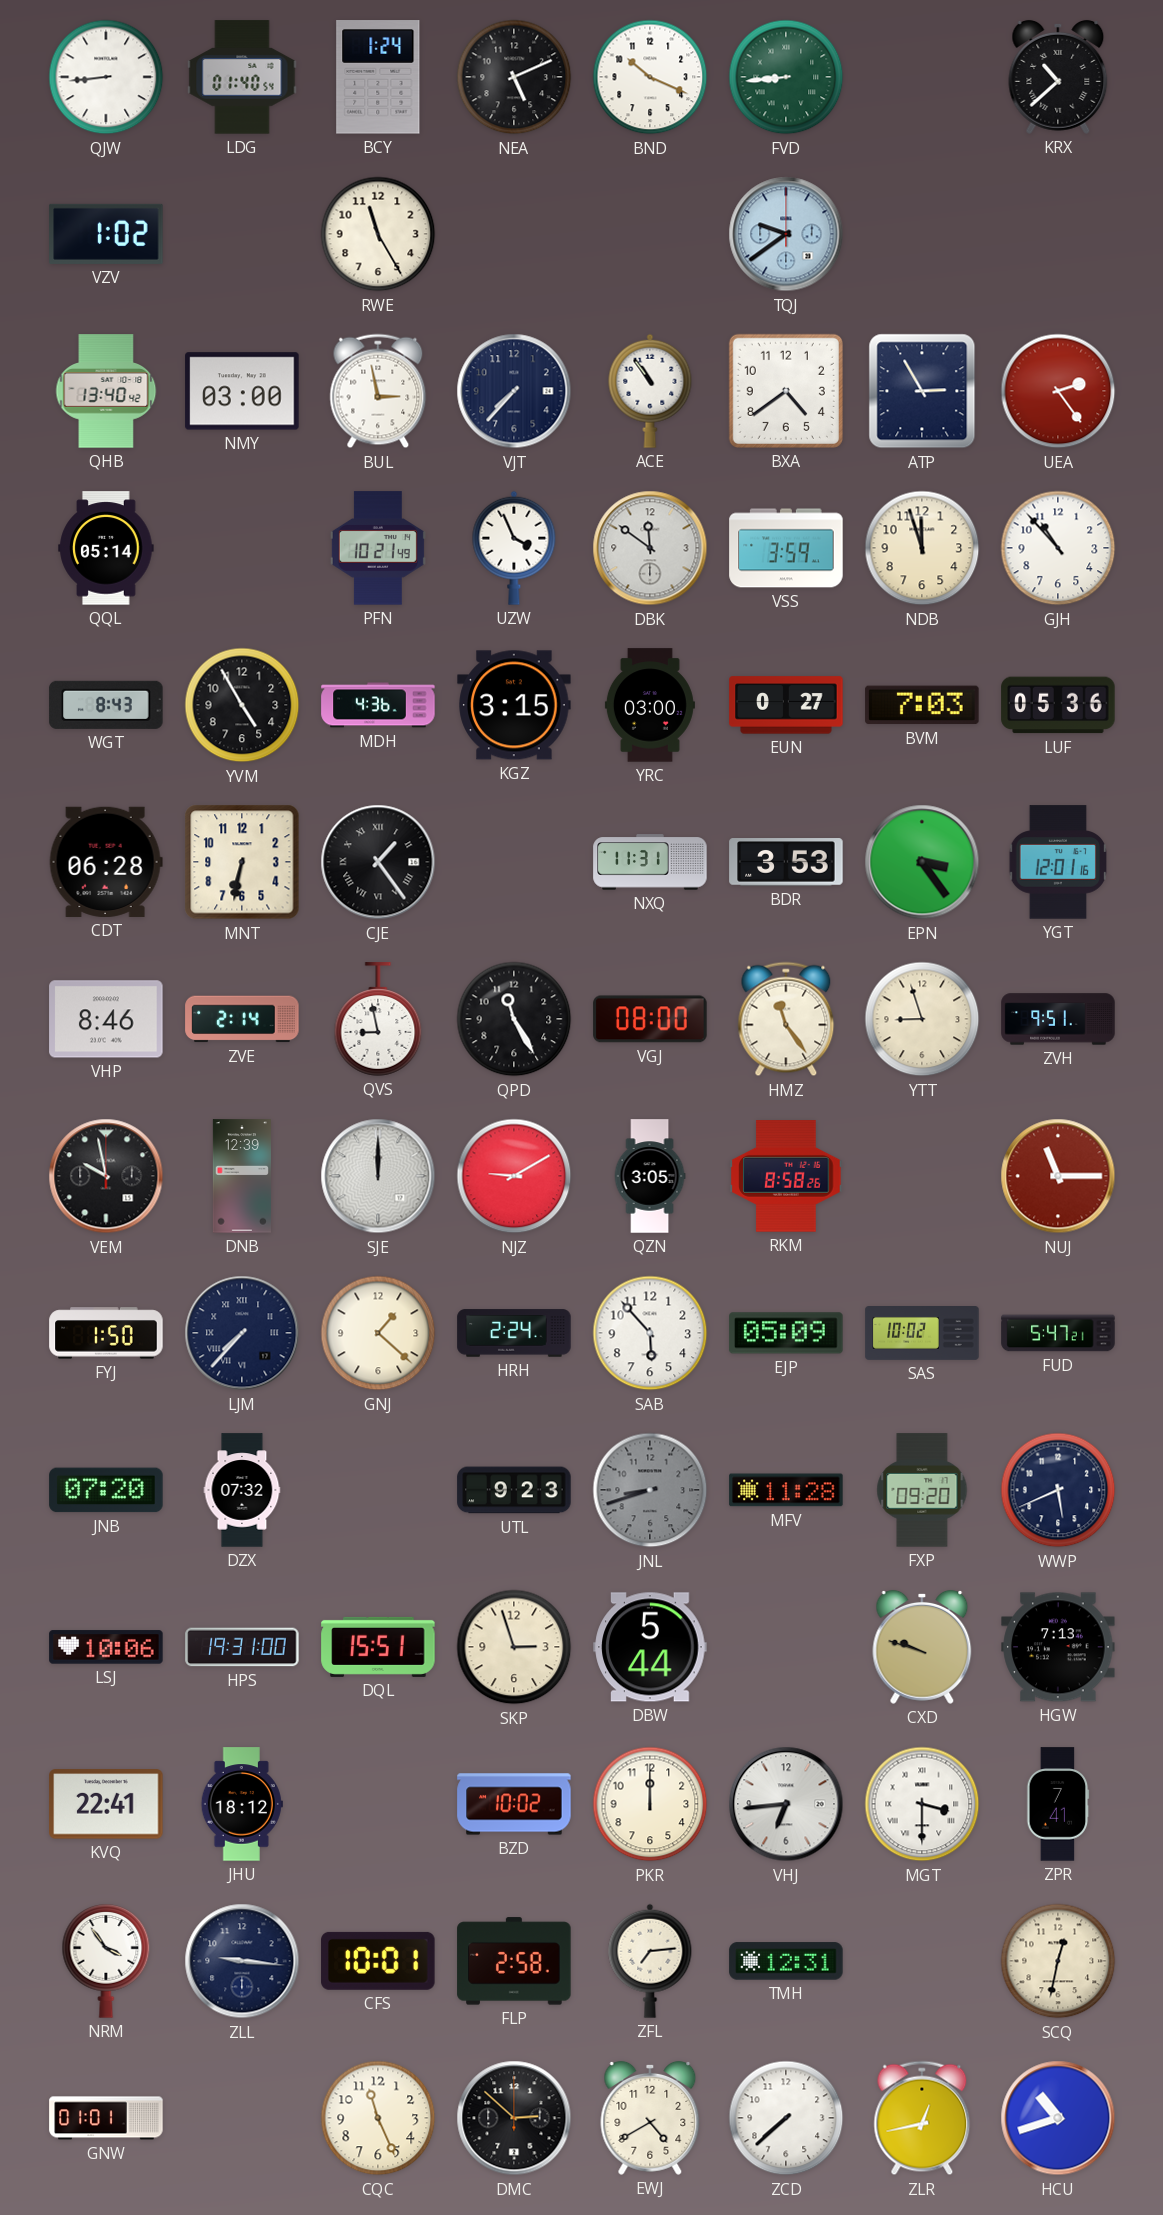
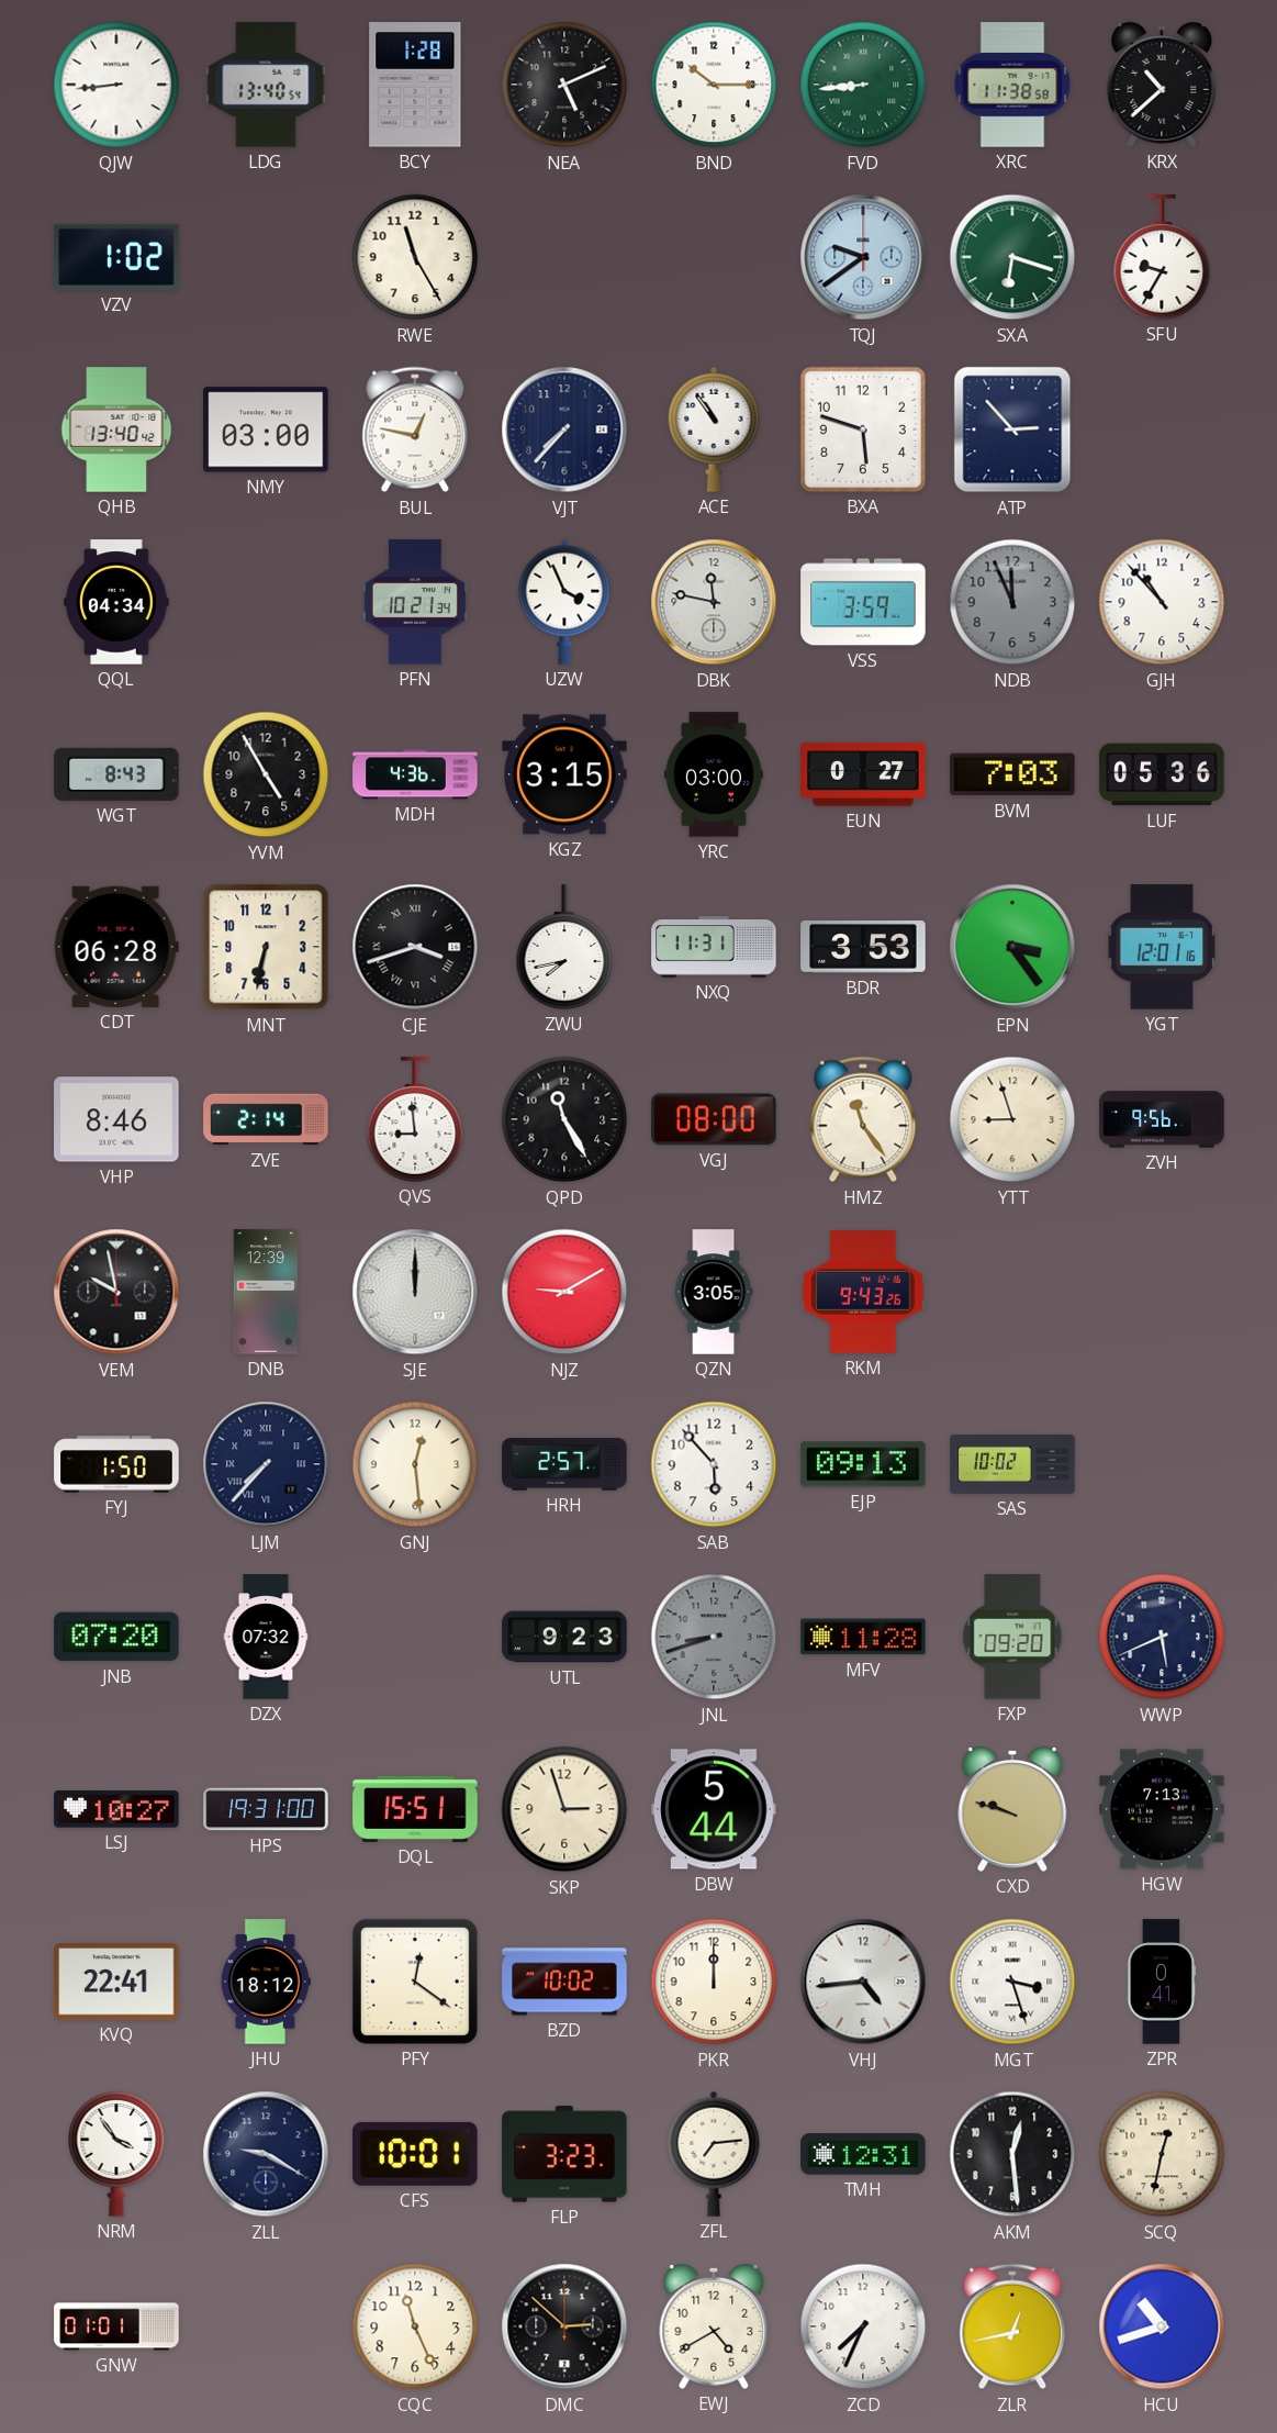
LDG: 01:40 -> 13:40 (266, 85)
BCY: 1:24 -> 1:28 (415, 85)
BND: 10:19 -> 10:15 (714, 85)
XRC: none -> 11:38 (1012, 85)
SXA: none -> 6:18 (1012, 257)
SFU: none -> 9:35 (1162, 257)
BUL: 2:58 -> 12:47 (415, 429)
BXA: 4:39 -> 5:48 (863, 429)
ATP: 2:55 -> 2:53 (1012, 429)
UEA: 2:24 -> none (1058, 391)
QQL: 05:14 -> 04:34 (116, 602)
PFN: 10:21:49 -> 10:21:34 (415, 602)
DBK: 11:51 -> 11:47 (714, 602)
NDB: 11:57 -> 11:56 (1012, 602)
NDB dial: cream -> grey (1012, 602)
CJE: 1:24 -> 3:42 (415, 947)
ZWU: none -> 7:43 (564, 947)
QVS: 8:58 -> 8:59 (415, 1119)
ZVH: 9:51 -> 9:56 (1162, 1119)
RKM: 8:58 -> 9:43 (863, 1292)
NUJ: 11:15 -> none (1058, 1176)
GNJ: 1:22 -> 12:29 (415, 1464)
HRH: 2:24 -> 2:57 (564, 1464)
EJP: 05:09 -> 09:13 (863, 1464)
FUD: 5:47 -> none (1058, 1333)
LSJ: 10:06 -> 10:27 (116, 1809)
PFY: none -> 12:21 (415, 1982)
VHJ: 6:44 -> 4:44 (863, 1982)
MGT: 3:30 -> 3:27 (1012, 1982)
ZPR: 7:41 -> 0:41 (1162, 1982)
ZLL: 9:16 -> 9:20 (266, 2154)
FLP: 2:58 -> 3:23 (564, 2154)
AKM: none -> 12:29 (1012, 2154)
ZCD: 7:38 -> 7:34 (863, 2326)
